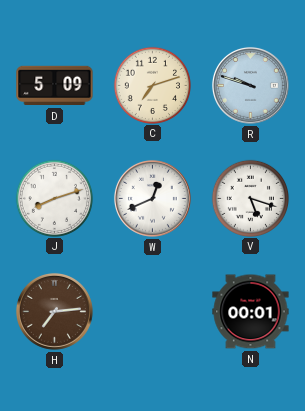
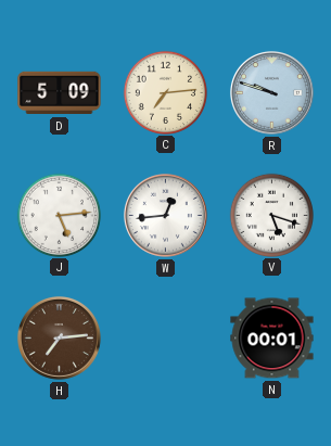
C: 7:12 -> 7:14 (165, 92)
J: 8:12 -> 5:14 (59, 215)
W: 12:41 -> 12:44 (165, 215)
